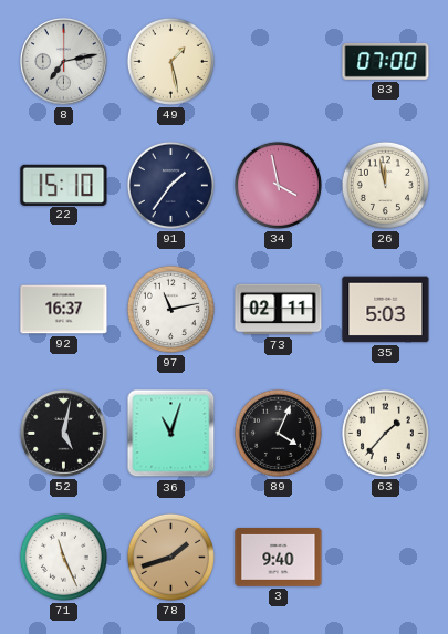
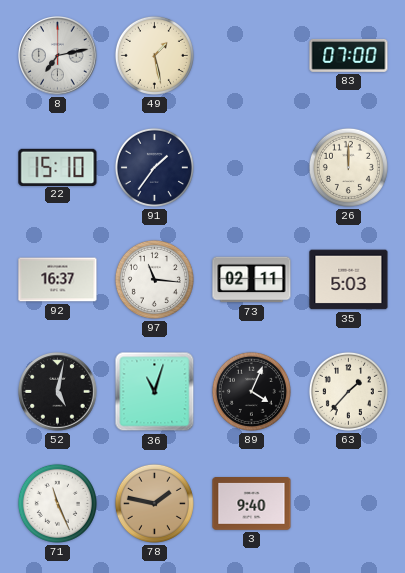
34: 3:58 -> none (278, 185)
26: 11:58 -> 12:00 (348, 167)
97: 11:13 -> 11:16 (154, 279)
78: 1:42 -> 1:47 (154, 503)
